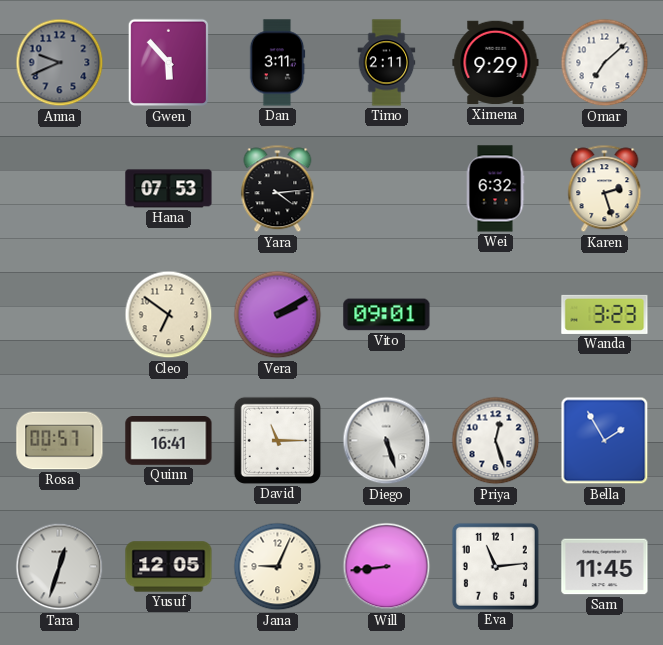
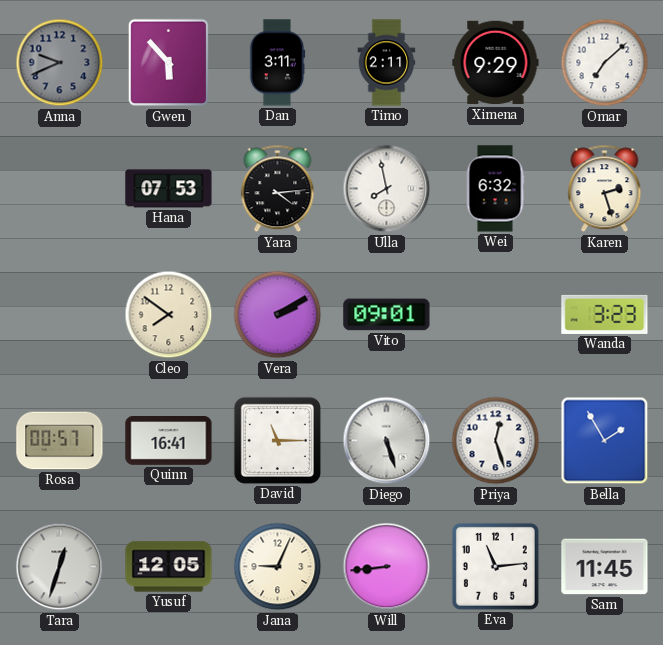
Ulla: none -> 7:58 (387, 189)
Cleo: 6:51 -> 7:51 (169, 315)
